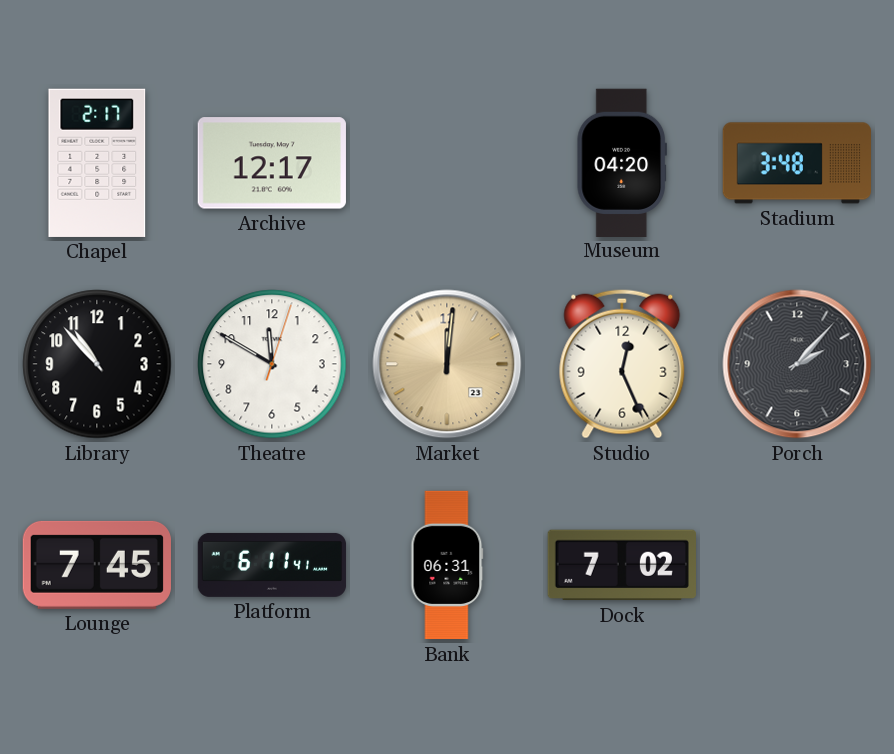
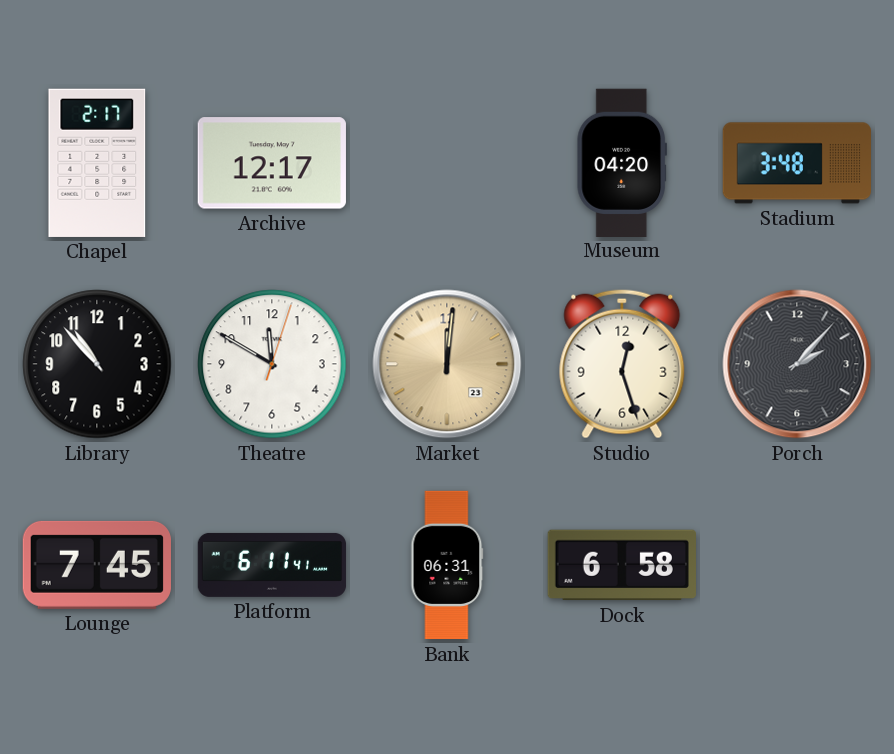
Studio: 12:26 -> 12:27 (622, 364)
Dock: 7:02 -> 6:58 (622, 565)
